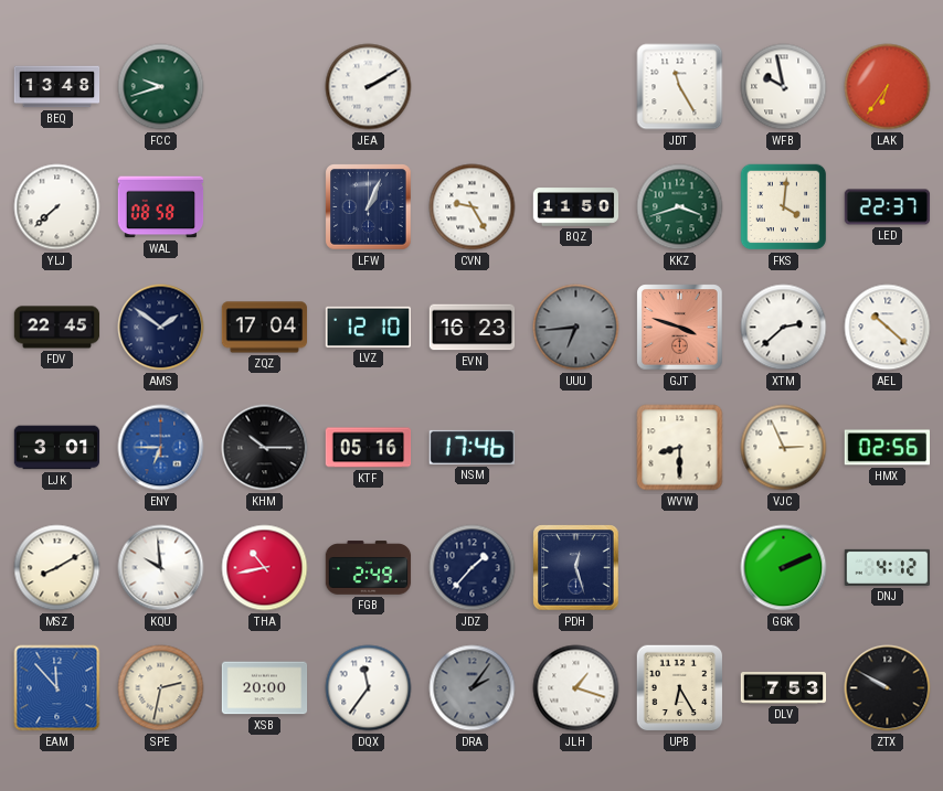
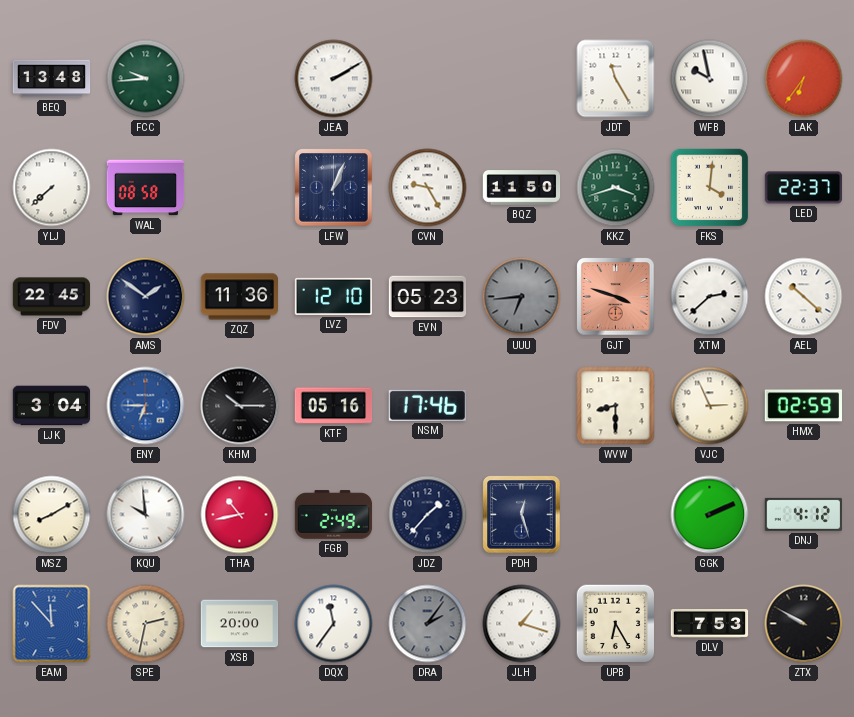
FCC: 9:42 -> 9:44 (146, 79)
ZQZ: 17:04 -> 11:36 (240, 297)
EVN: 16:23 -> 05:23 (428, 297)
LJK: 3:01 -> 3:04 (52, 406)
HMX: 02:56 -> 02:59 (803, 406)
